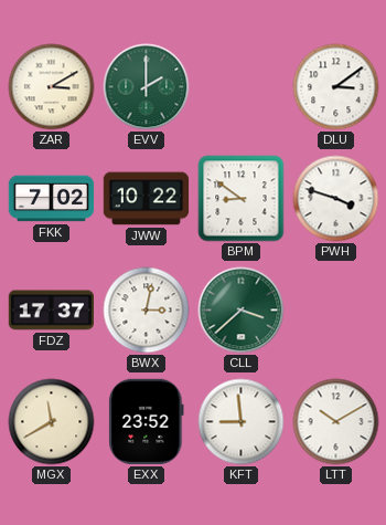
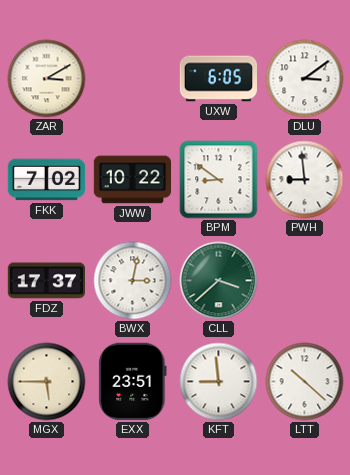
EVV: 2:00 -> none (147, 87)
UXW: none -> 6:05 (218, 79)
PWH: 3:48 -> 8:59 (305, 180)
MGX: 11:40 -> 5:45 (47, 382)
EXX: 23:52 -> 23:51 (133, 381)
LTT: 10:10 -> 10:22 (305, 382)
